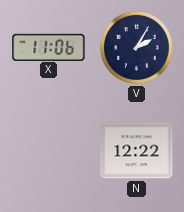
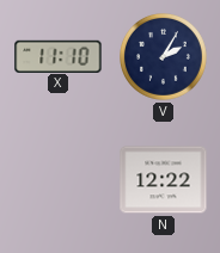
X: 11:06 -> 11:10 (59, 56)
